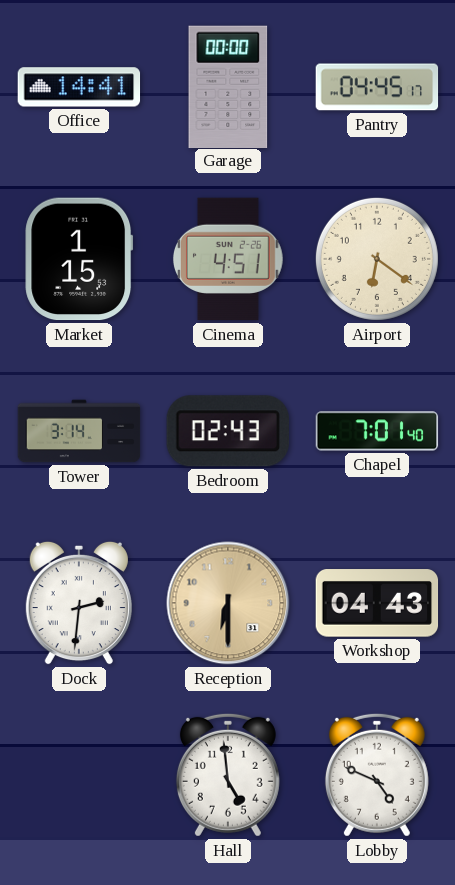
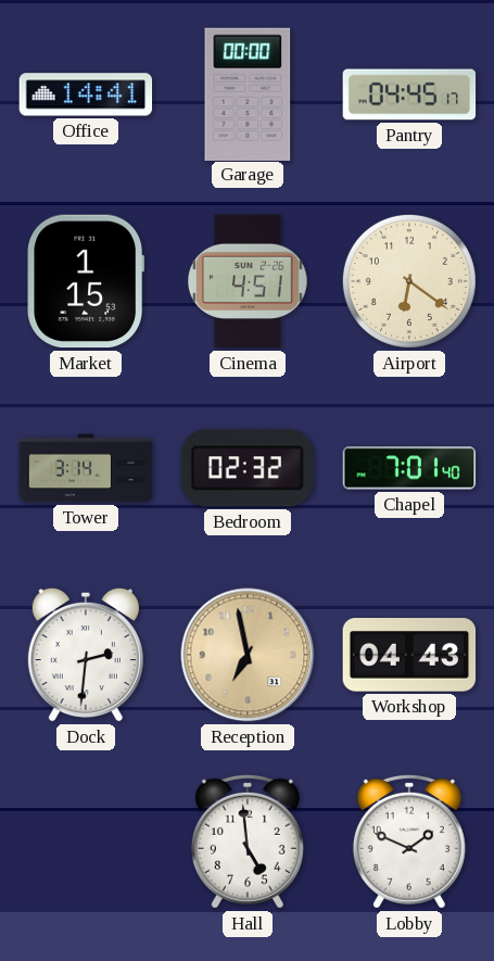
Bedroom: 02:43 -> 02:32 (248, 468)
Reception: 6:30 -> 6:58 (248, 655)
Lobby: 4:49 -> 1:49 (409, 842)
